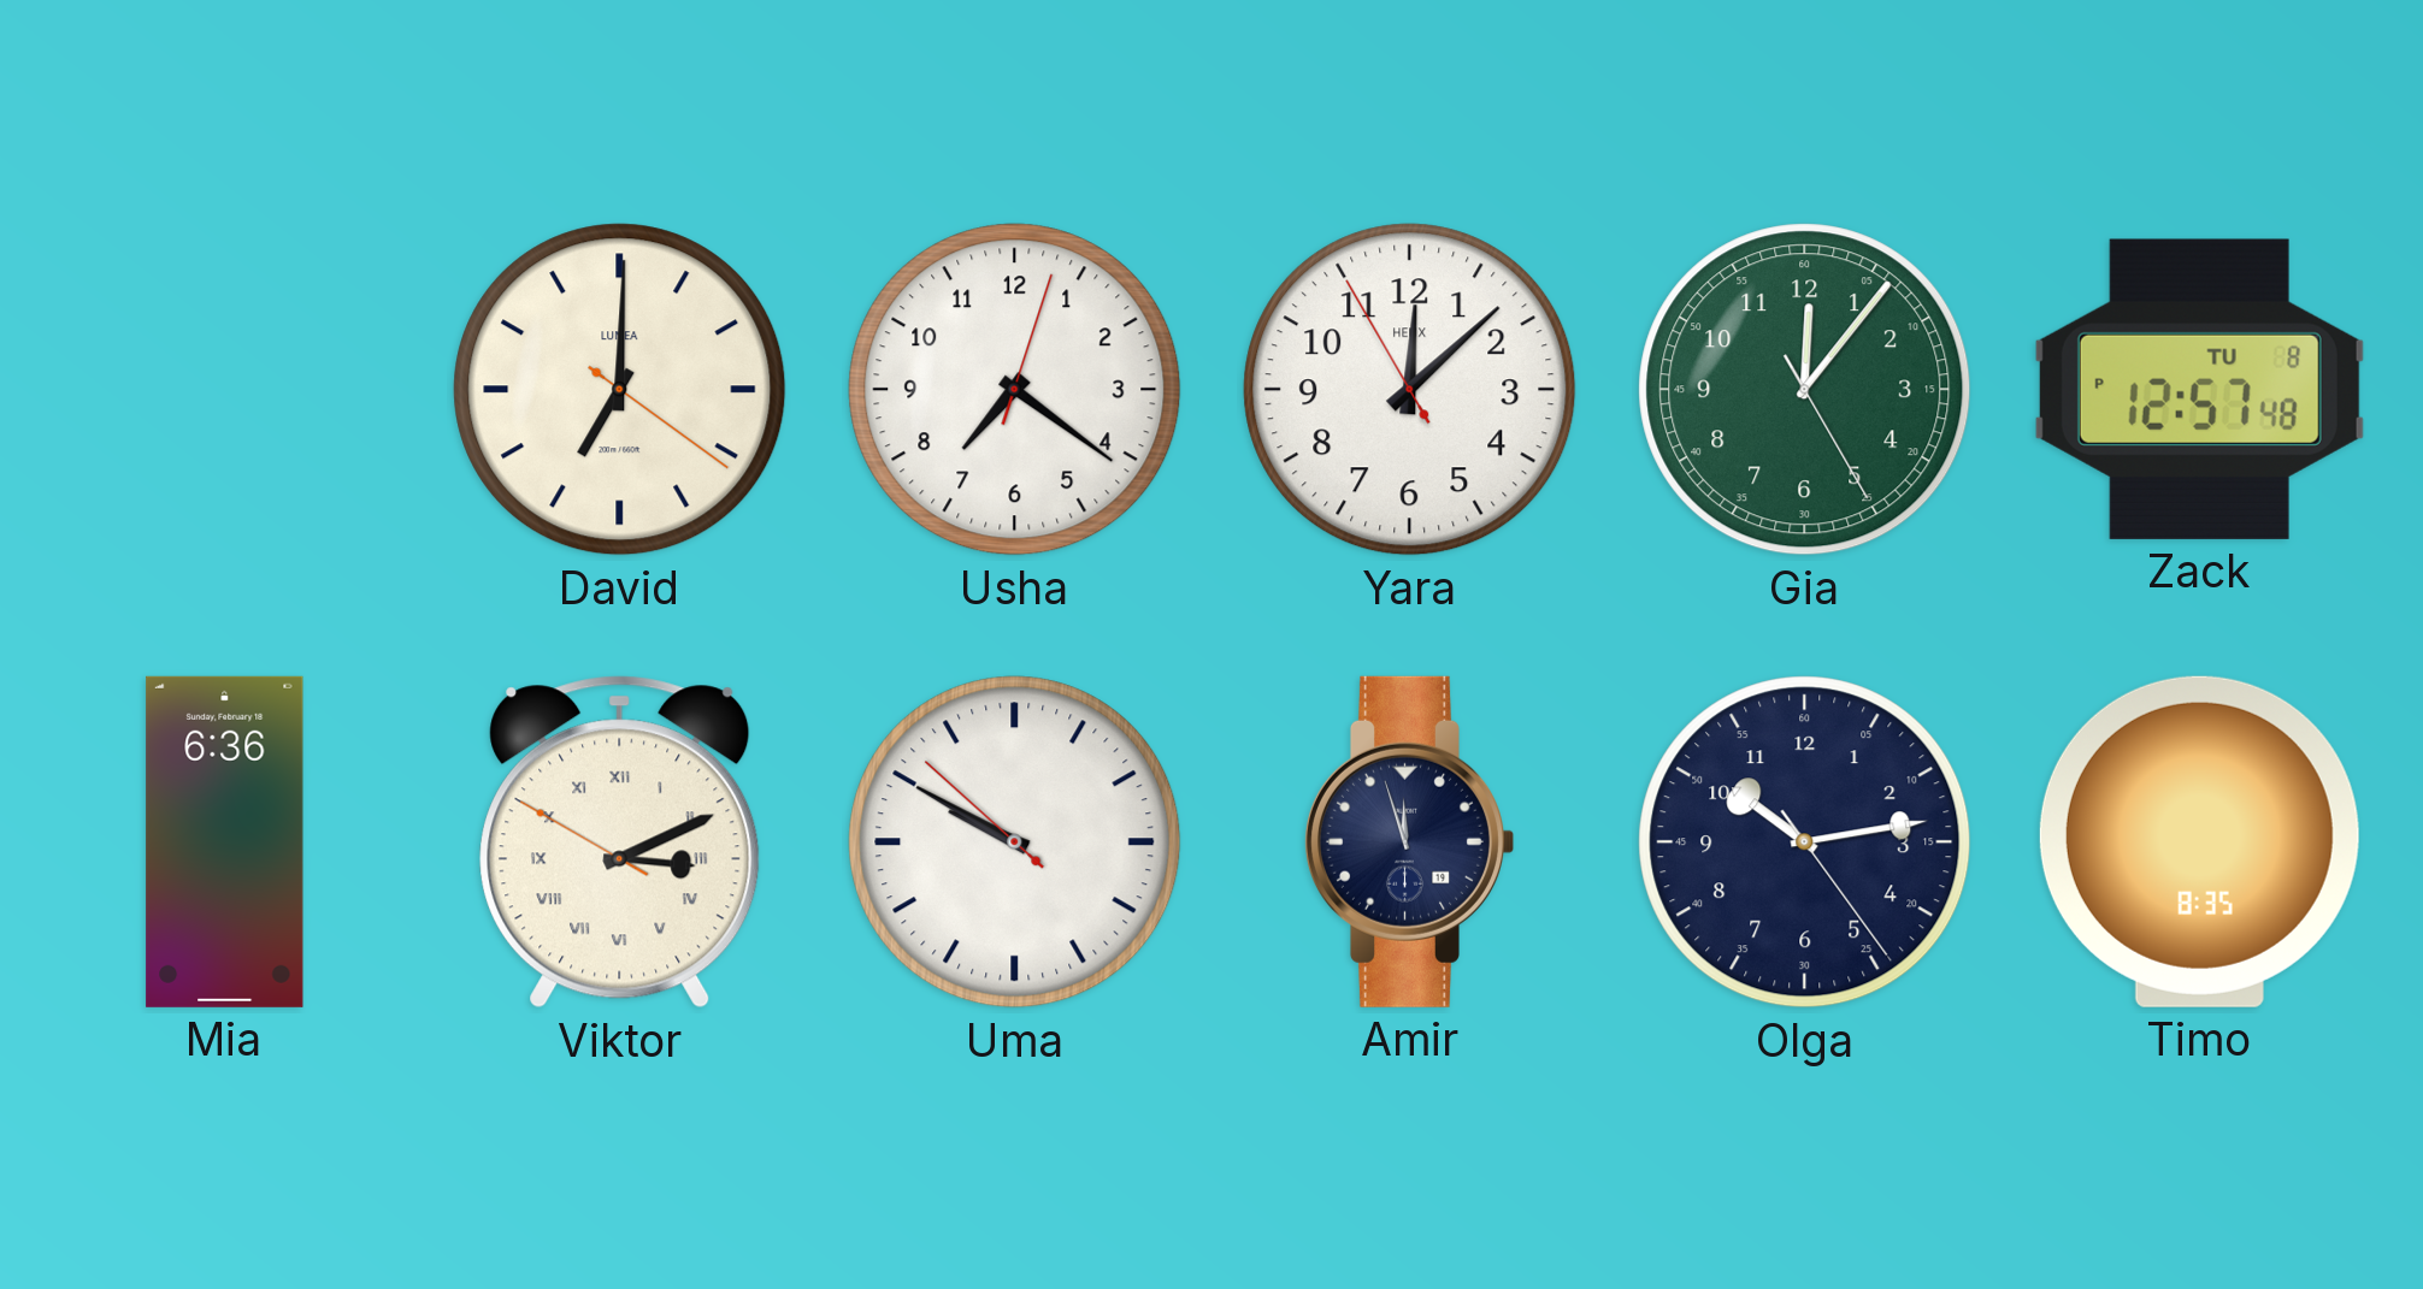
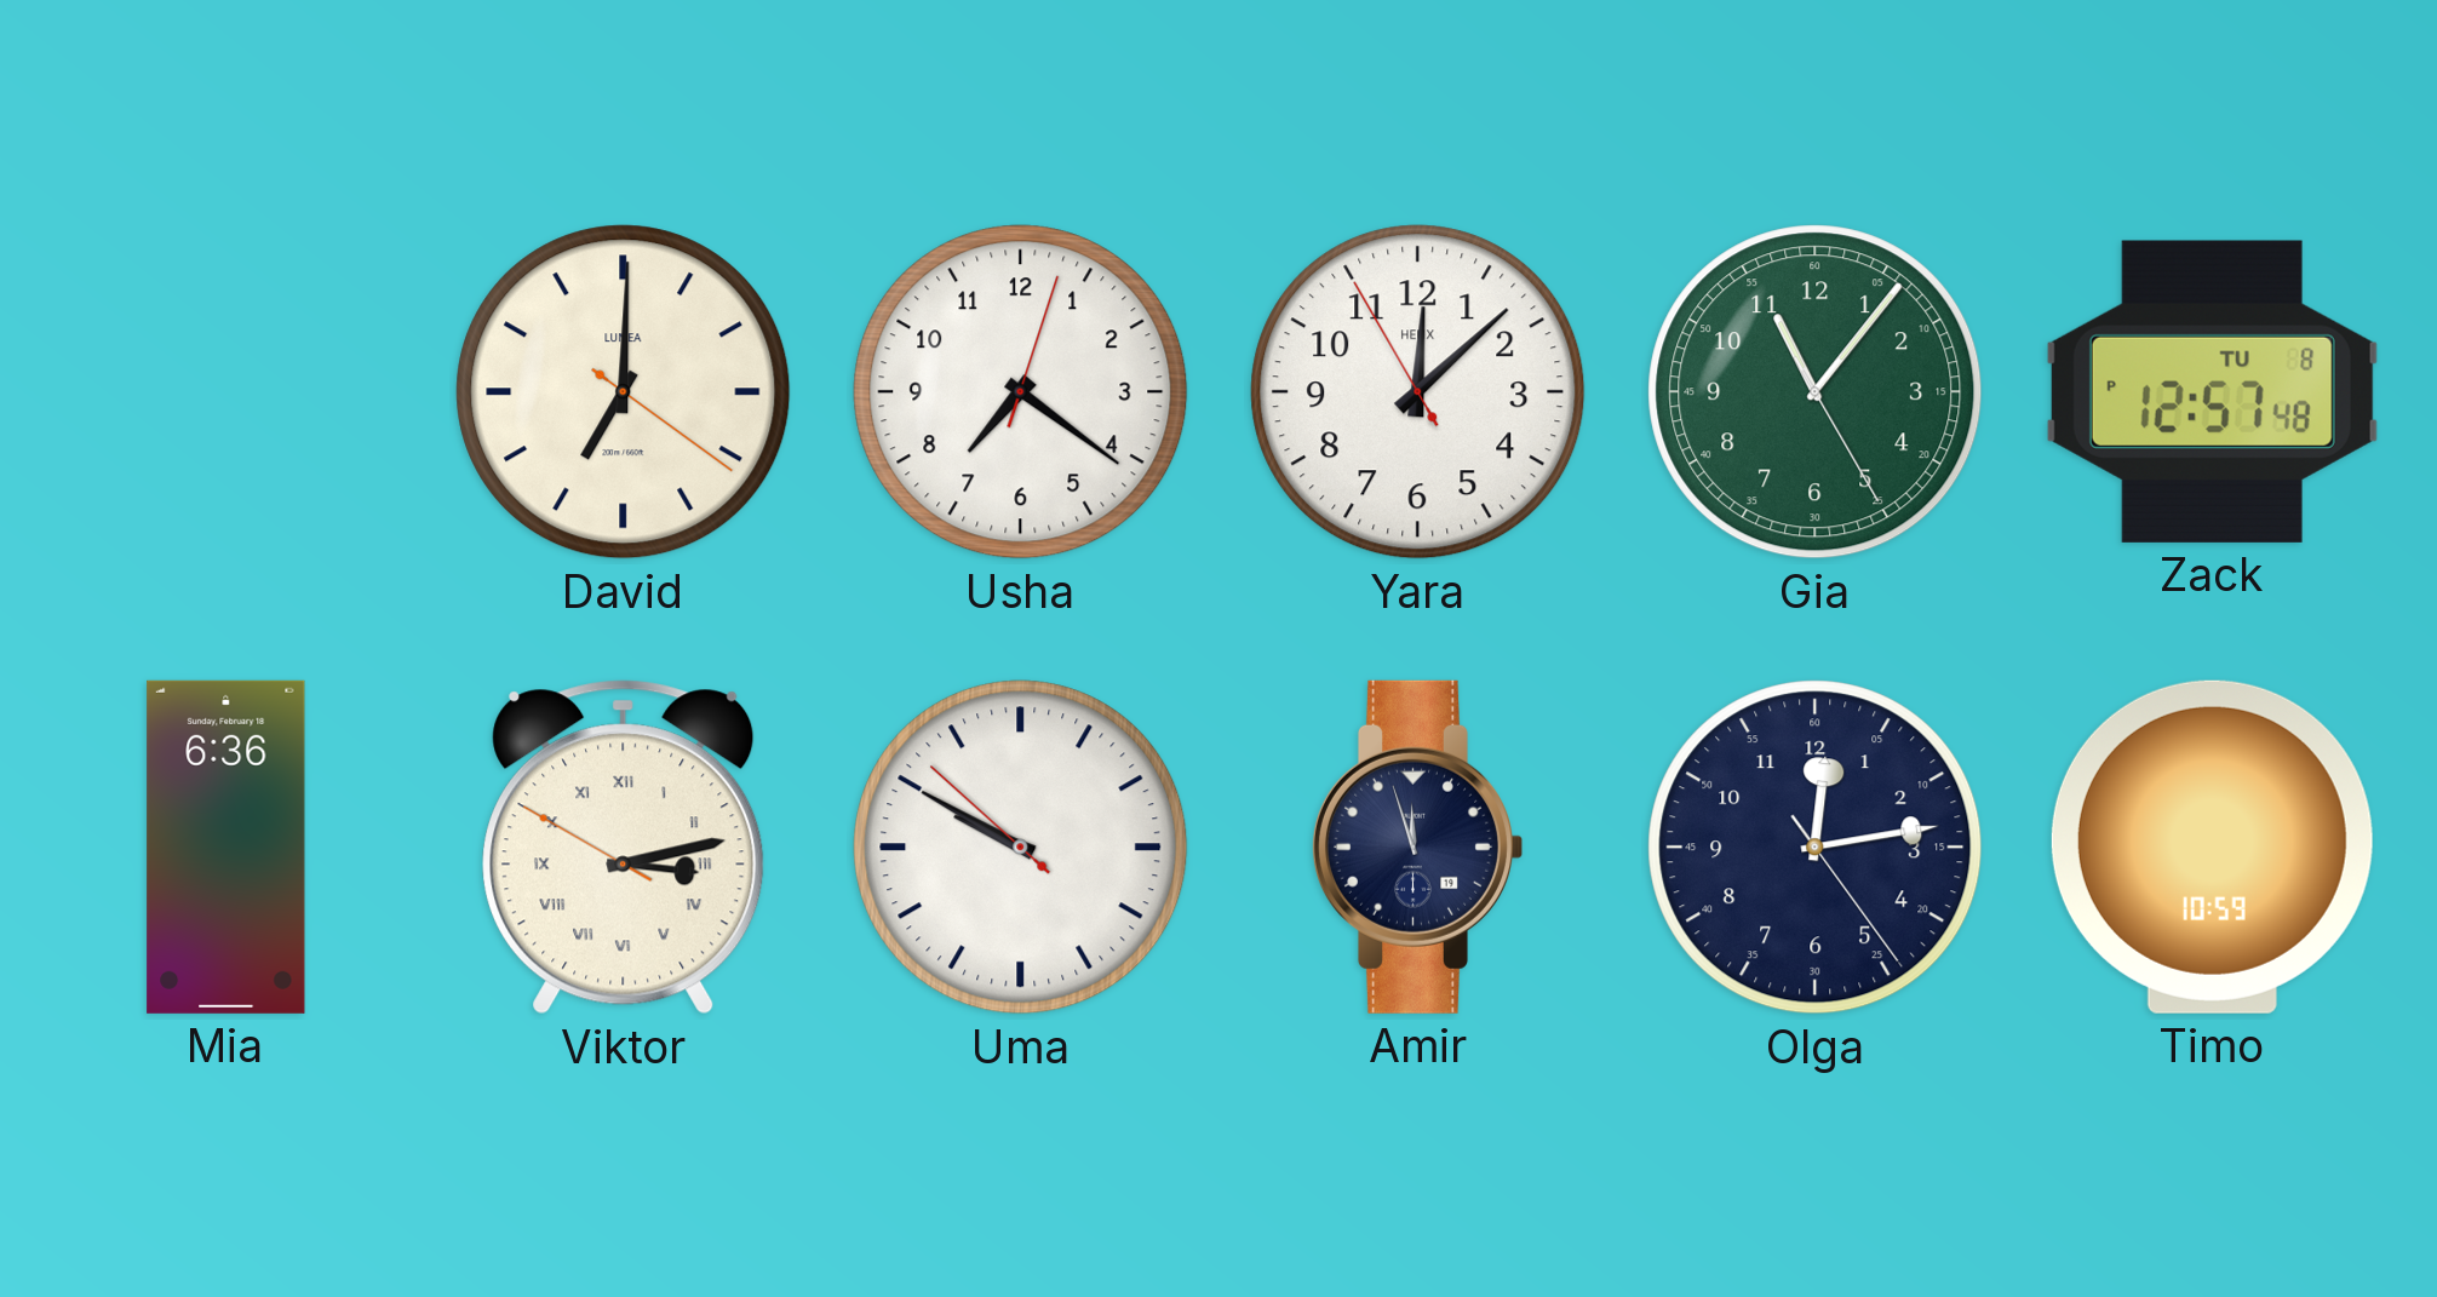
Gia: 12:06 -> 11:06 (1816, 392)
Viktor: 3:10 -> 3:12 (624, 848)
Olga: 10:13 -> 12:13 (1816, 848)
Timo: 8:35 -> 10:59 (2212, 847)
